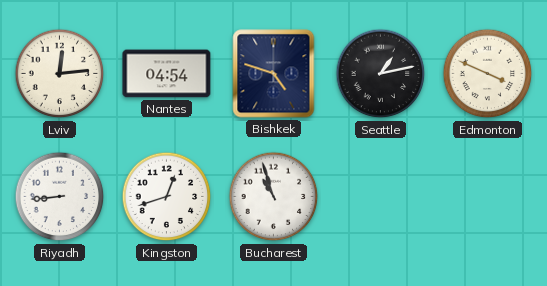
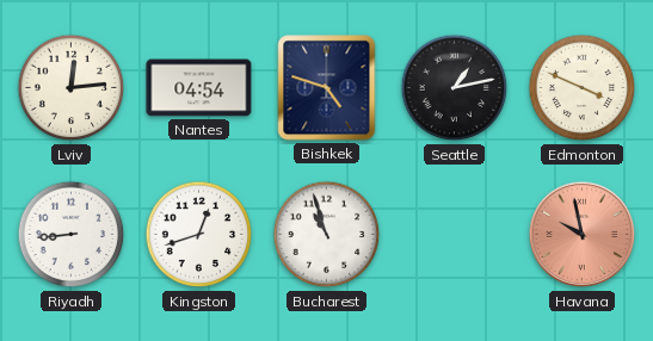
Havana: none -> 9:58 (583, 235)
